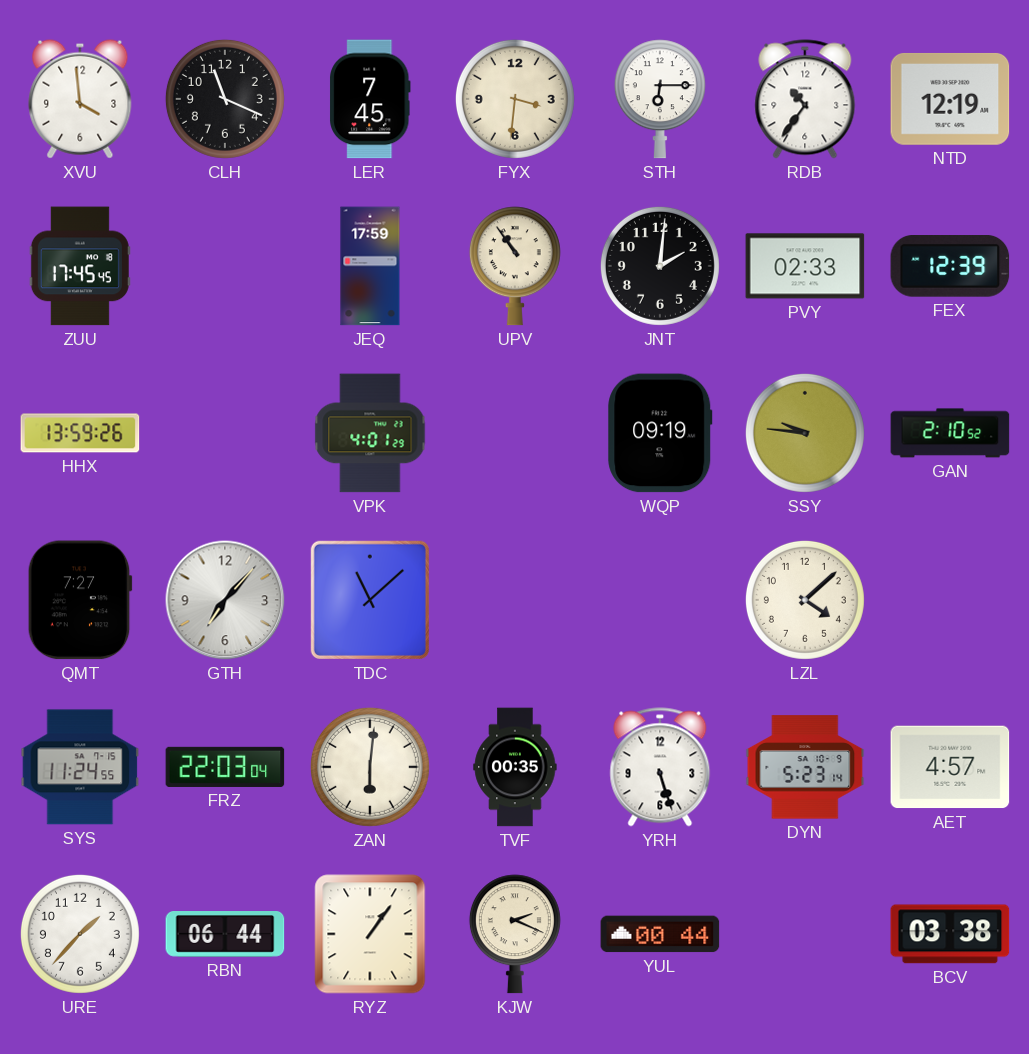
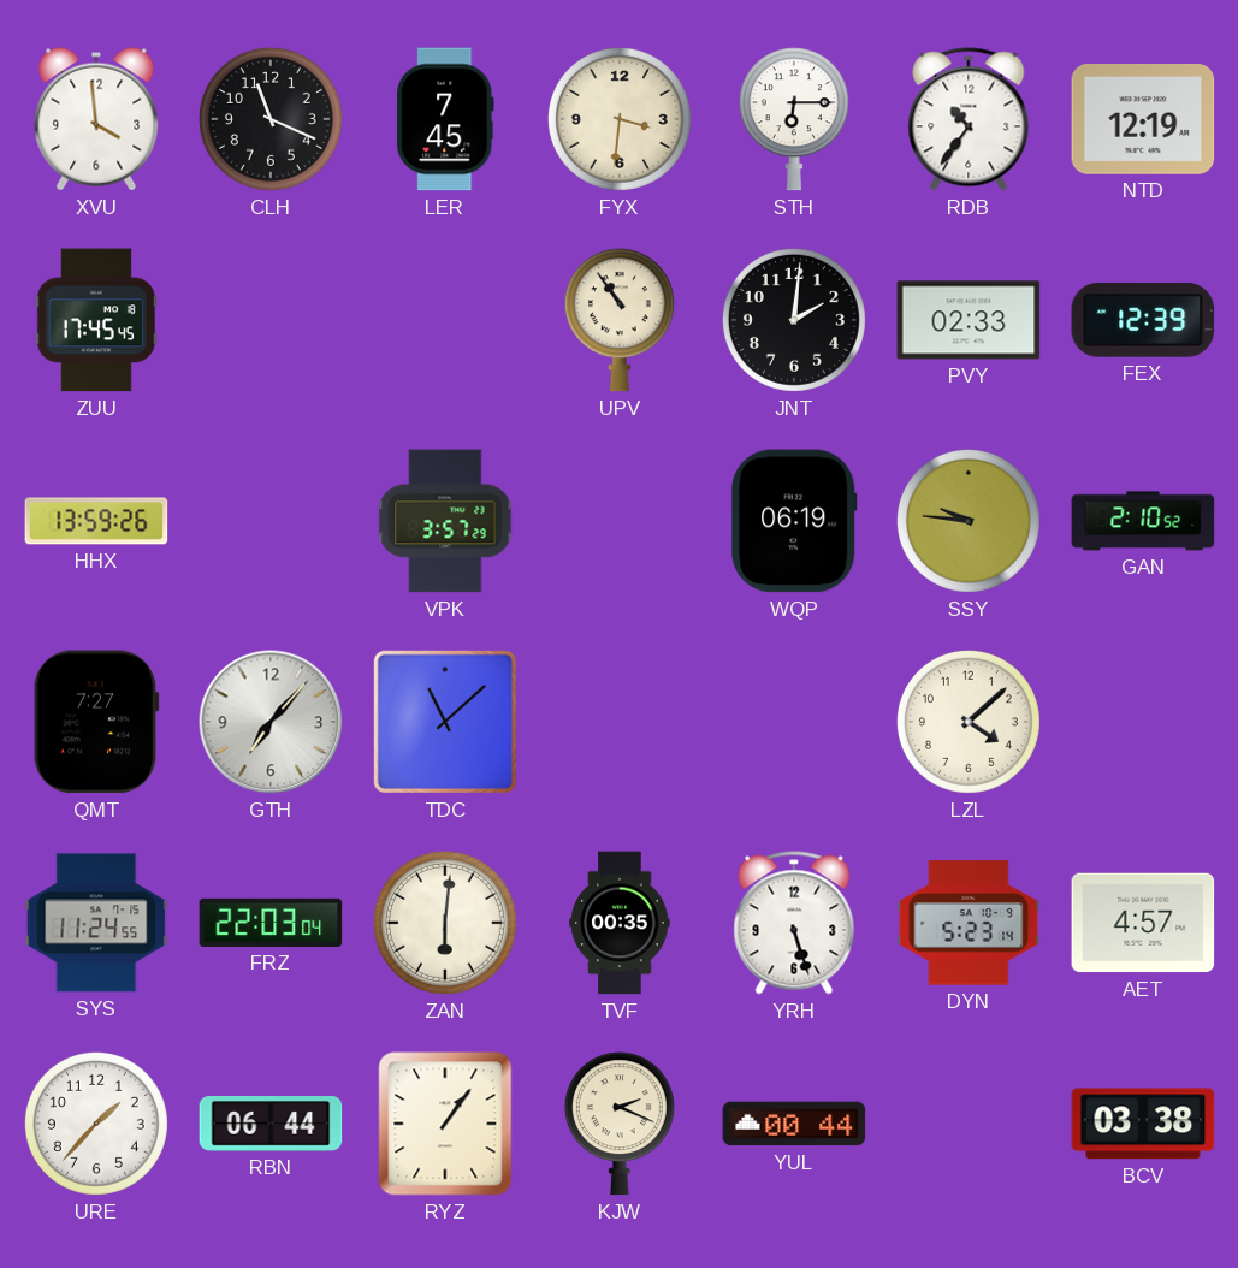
JEQ: 17:59 -> none (370, 266)
VPK: 4:01 -> 3:57 (445, 521)
WQP: 09:19 -> 06:19 (794, 521)
